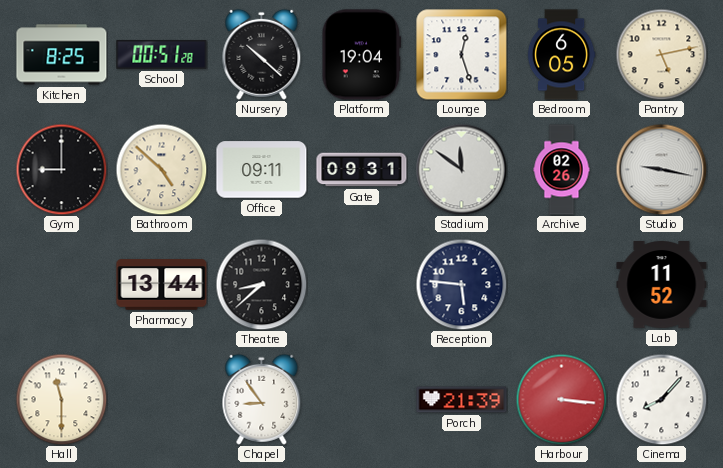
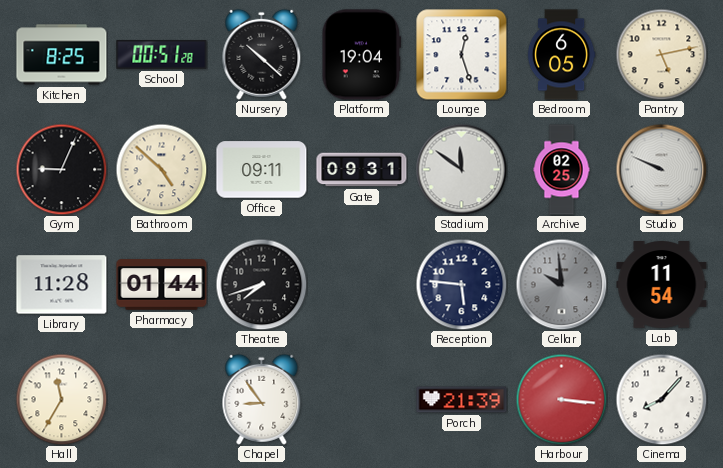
Gym: 9:00 -> 9:04 (61, 169)
Archive: 02:26 -> 02:25 (562, 170)
Studio: 9:17 -> 9:49 (661, 169)
Library: none -> 11:28 (62, 285)
Pharmacy: 13:44 -> 01:44 (162, 285)
Theatre: 8:38 -> 7:42 (261, 284)
Cellar: none -> 9:59 (561, 284)
Lab: 11:52 -> 11:54 (662, 285)
Hall: 11:30 -> 11:35 (61, 399)
